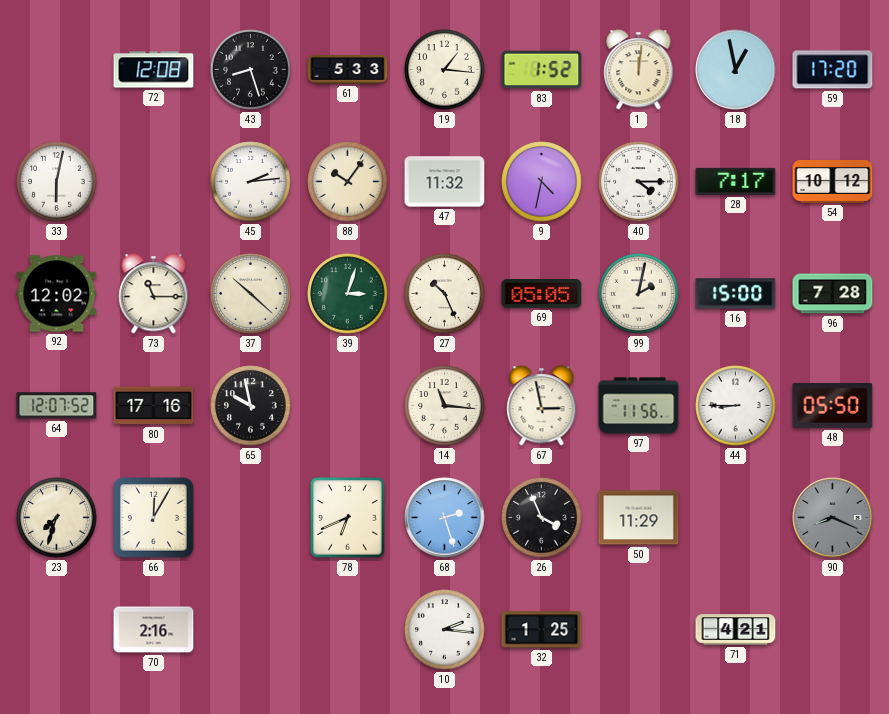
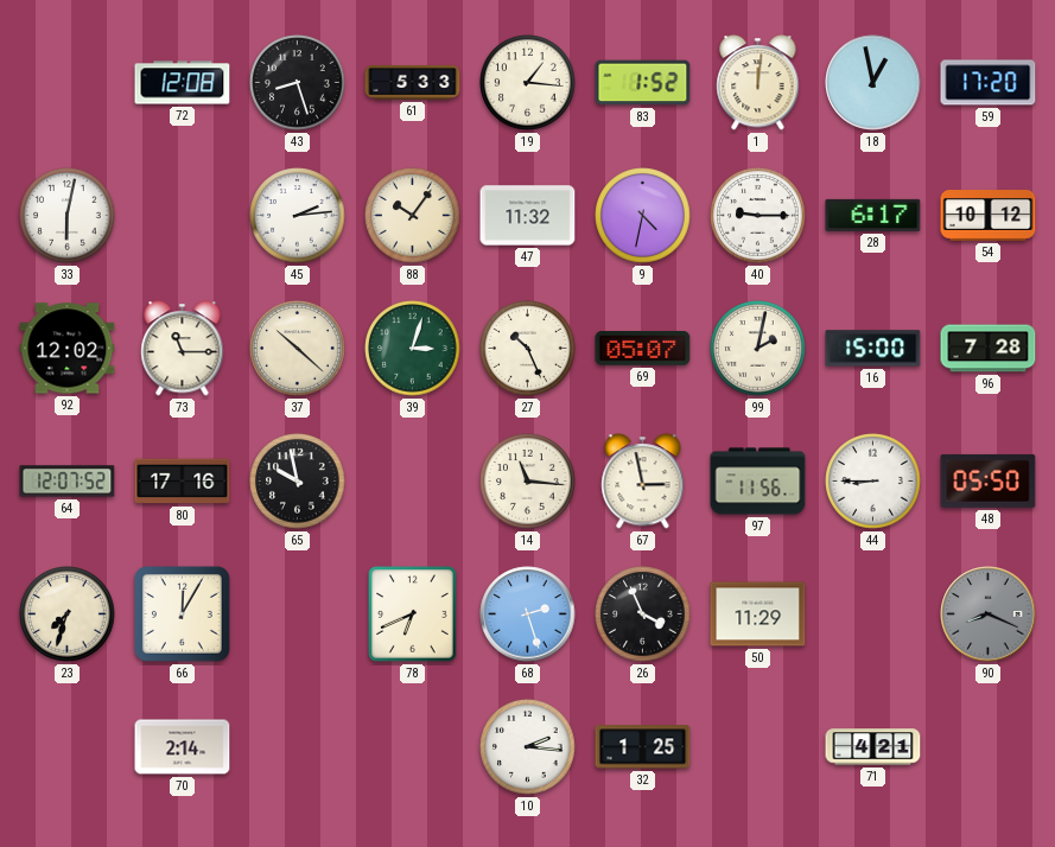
40: 4:15 -> 9:15 (758, 216)
28: 7:17 -> 6:17 (873, 215)
69: 05:05 -> 05:07 (643, 349)
70: 2:16 -> 2:14 (183, 747)
